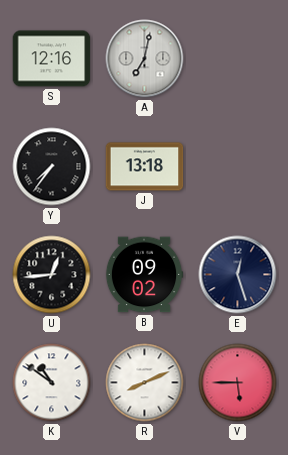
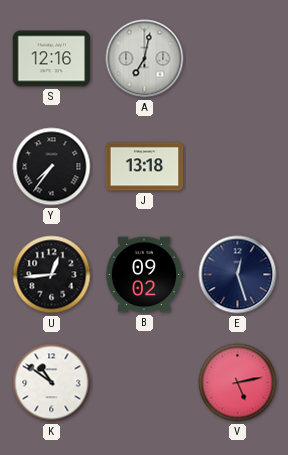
R: 8:11 -> none (145, 383)
V: 5:45 -> 5:13 (238, 383)
